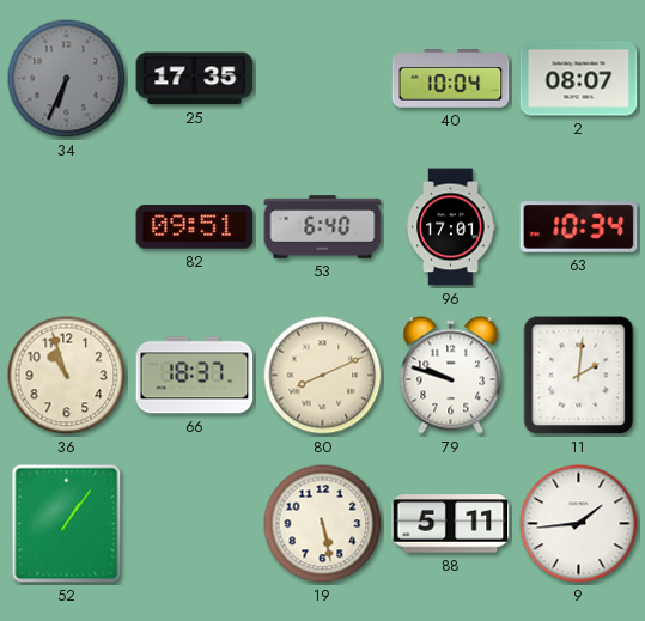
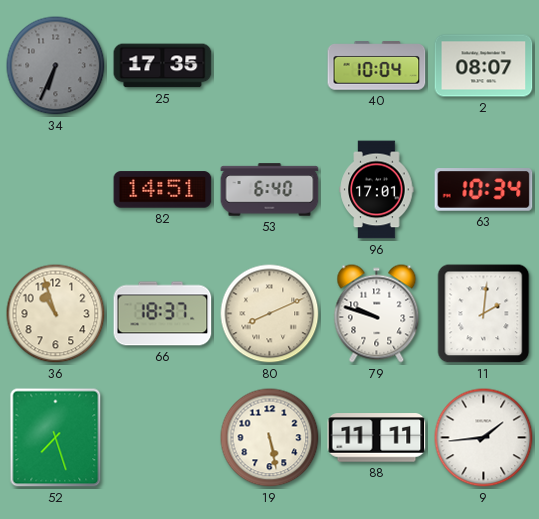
82: 09:51 -> 14:51 (163, 190)
52: 1:06 -> 7:27 (56, 438)
88: 5:11 -> 11:11 (377, 438)
